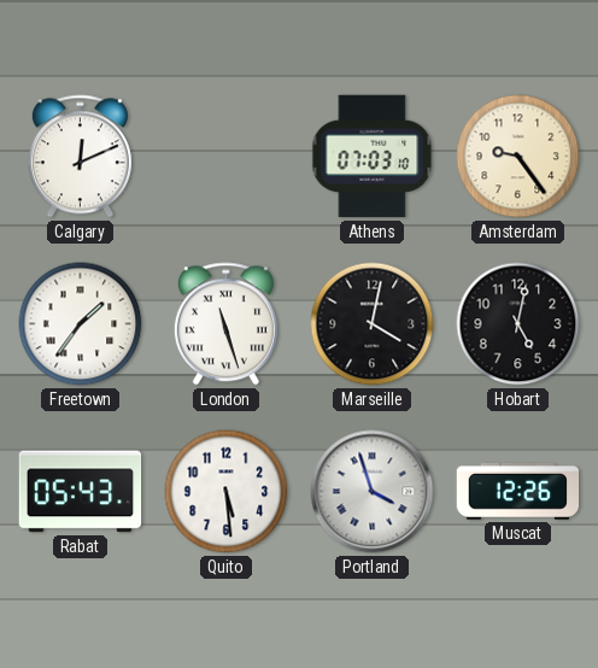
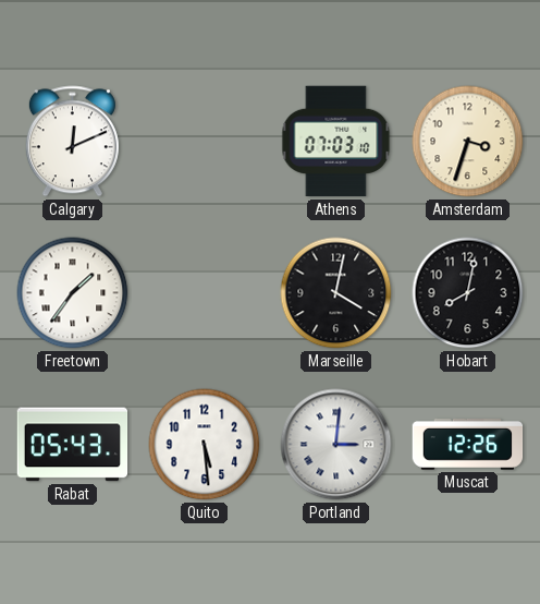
Amsterdam: 9:24 -> 3:33 (468, 142)
London: 11:27 -> none (225, 324)
Hobart: 5:02 -> 8:02 (468, 293)
Portland: 3:57 -> 3:01 (336, 445)
